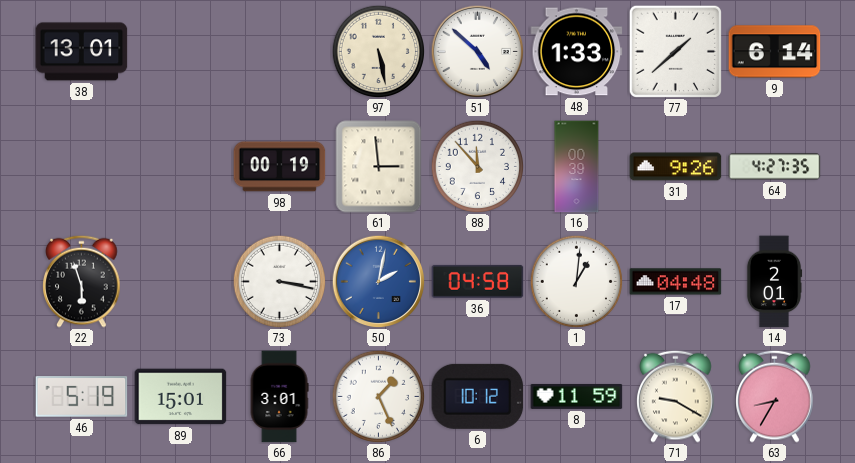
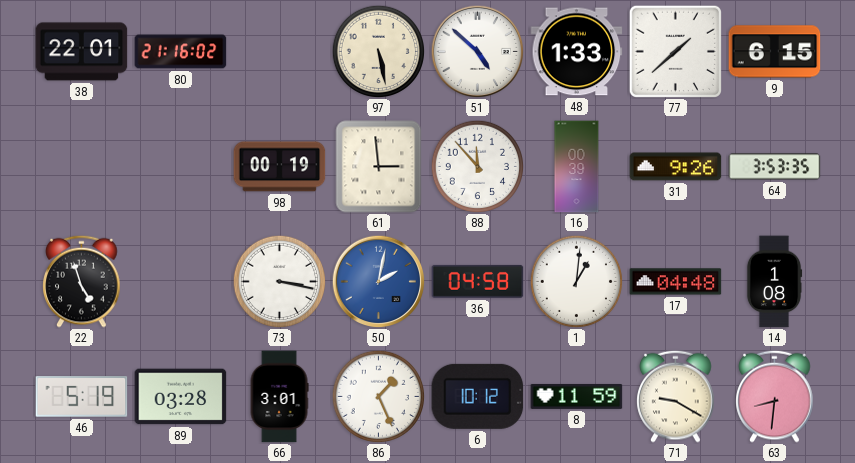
38: 13:01 -> 22:01 (82, 52)
80: none -> 21:16 (181, 52)
9: 6:14 -> 6:15 (775, 52)
64: 4:27 -> 3:53 (775, 167)
22: 5:57 -> 4:57 (82, 281)
14: 2:01 -> 1:08 (774, 282)
89: 15:01 -> 03:28 (181, 397)
63: 8:35 -> 8:31 (775, 396)
